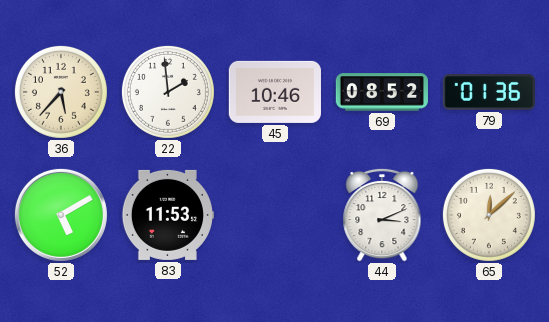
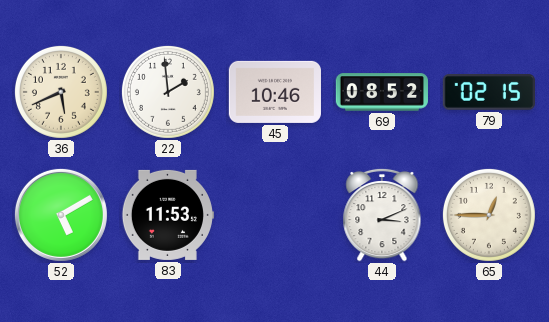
36: 5:37 -> 5:41 (61, 92)
79: 01:36 -> 02:15 (489, 92)
65: 12:08 -> 12:45 (489, 215)
